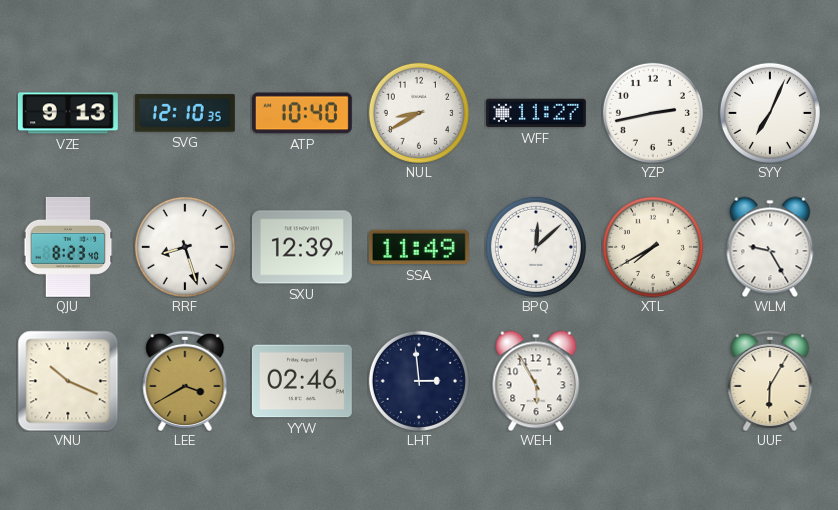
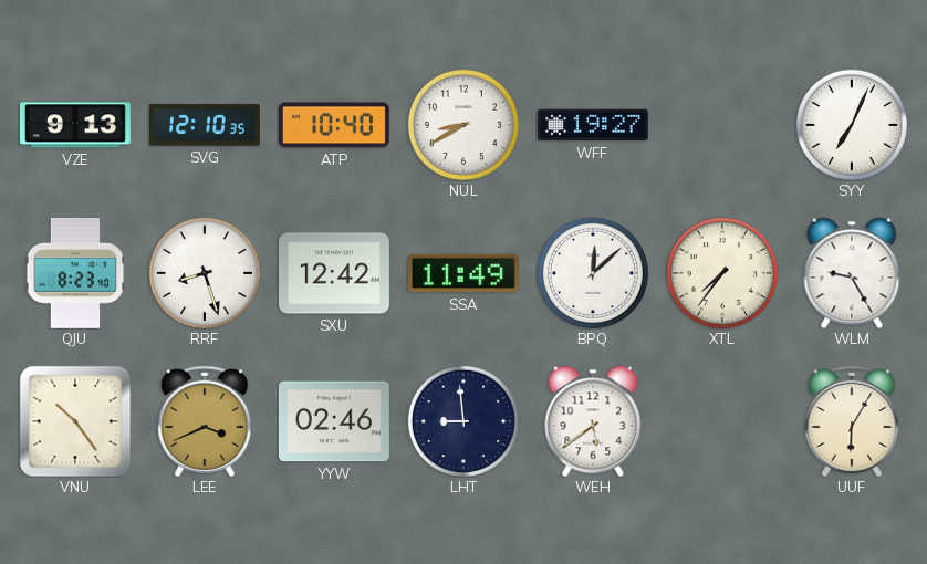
WFF: 11:27 -> 19:27 (593, 125)
YZP: 2:43 -> none (653, 113)
SXU: 12:39 -> 12:42 (334, 273)
XTL: 7:40 -> 7:36 (722, 273)
VNU: 10:19 -> 10:24 (75, 421)
LEE: 3:40 -> 3:41 (205, 421)
LHT: 2:59 -> 8:59 (463, 421)
WEH: 5:55 -> 5:39 (593, 421)
